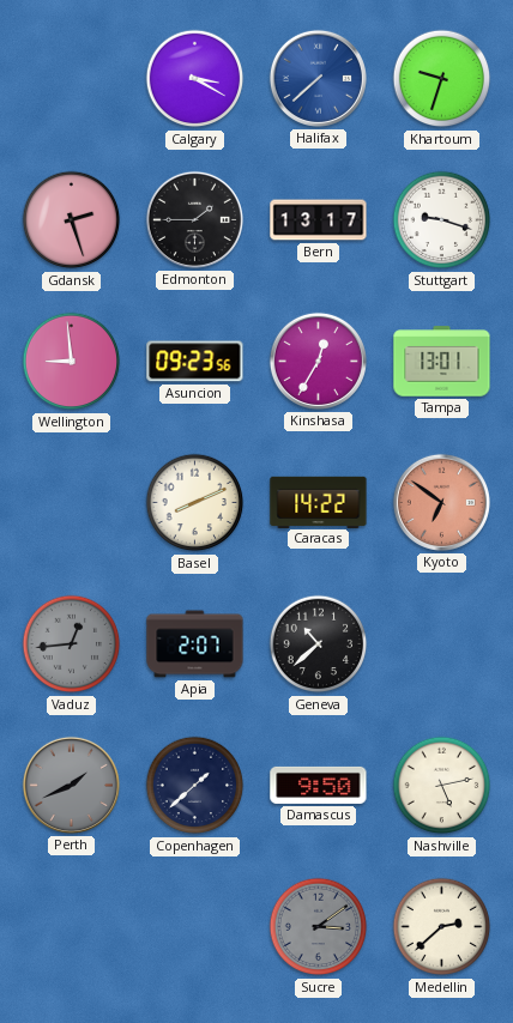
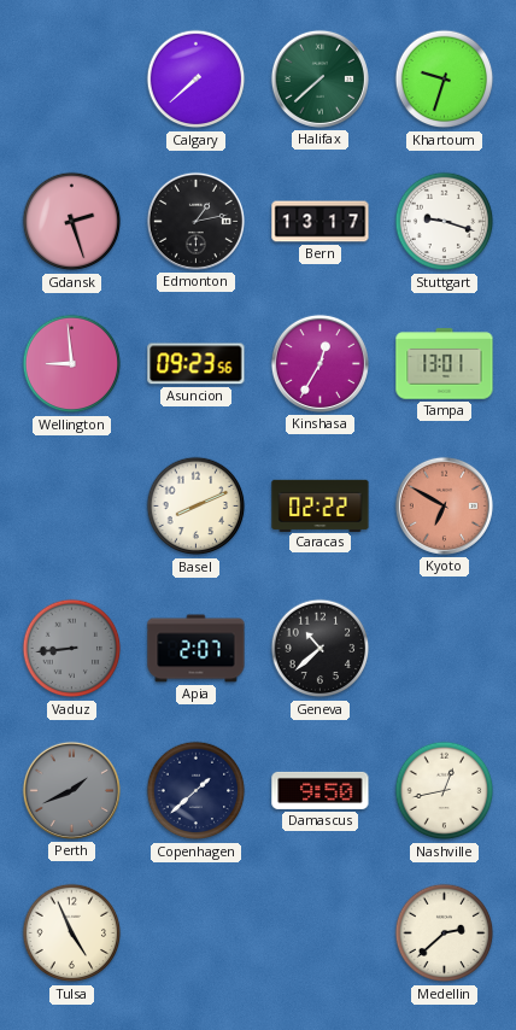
Calgary: 3:20 -> 7:38 (197, 80)
Halifax dial: blue -> green (319, 78)
Edmonton: 1:45 -> 1:13 (195, 221)
Caracas: 14:22 -> 02:22 (321, 505)
Kyoto: 6:51 -> 6:50 (444, 505)
Vaduz: 12:44 -> 8:44 (72, 649)
Nashville: 5:13 -> 12:43 (445, 791)
Tulsa: none -> 4:56 (72, 934)
Sucre: 3:09 -> none (319, 927)
